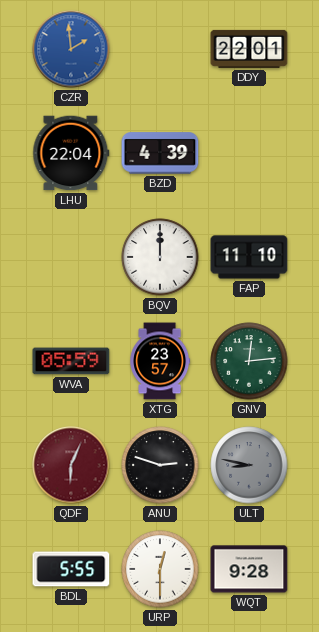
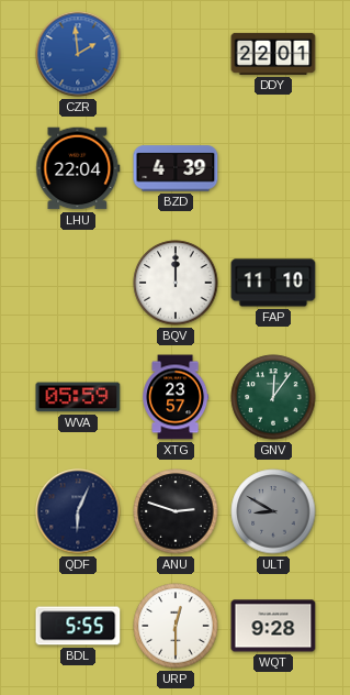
GNV: 12:14 -> 12:06 (273, 397)
QDF dial: burgundy -> navy (78, 511)
ULT: 8:47 -> 8:50 (273, 511)
